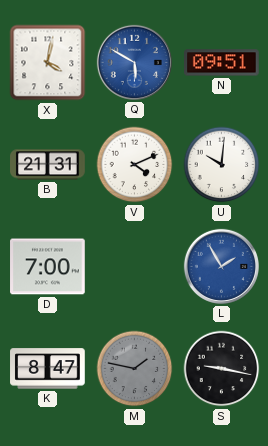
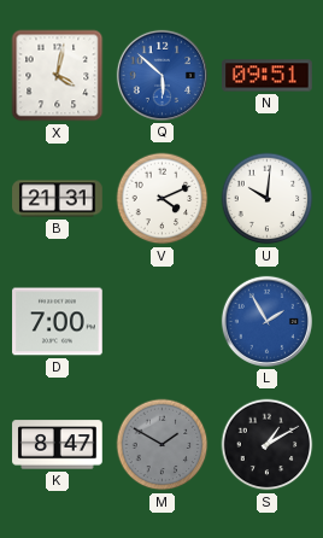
Q: 5:50 -> 5:52 (161, 75)
M: 1:47 -> 1:50 (163, 445)
S: 9:17 -> 1:10 (268, 445)
